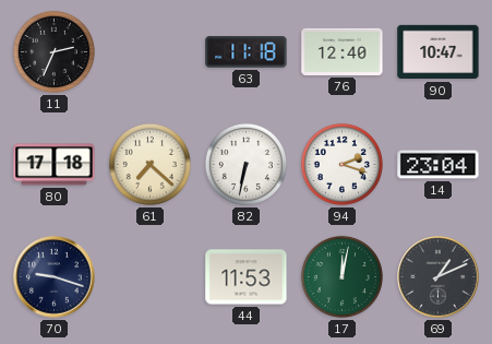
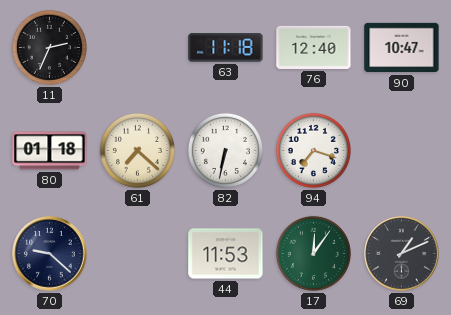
80: 17:18 -> 01:18 (50, 151)
94: 2:18 -> 7:18 (313, 150)
14: 23:04 -> none (439, 165)
70: 9:18 -> 9:22 (50, 254)
17: 12:02 -> 12:06 (313, 253)
